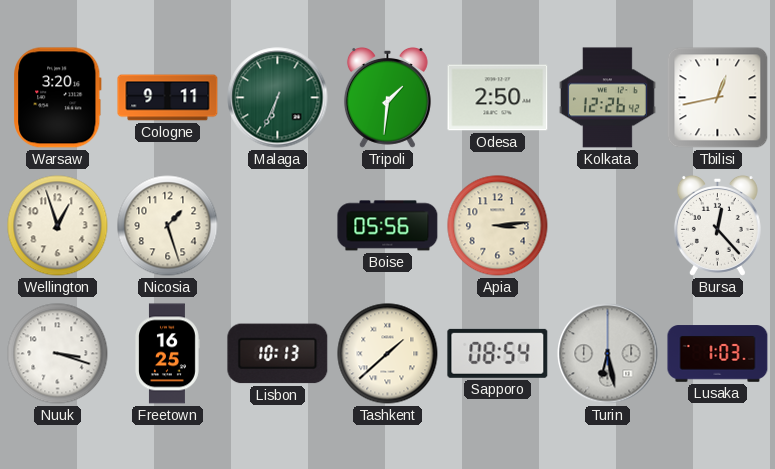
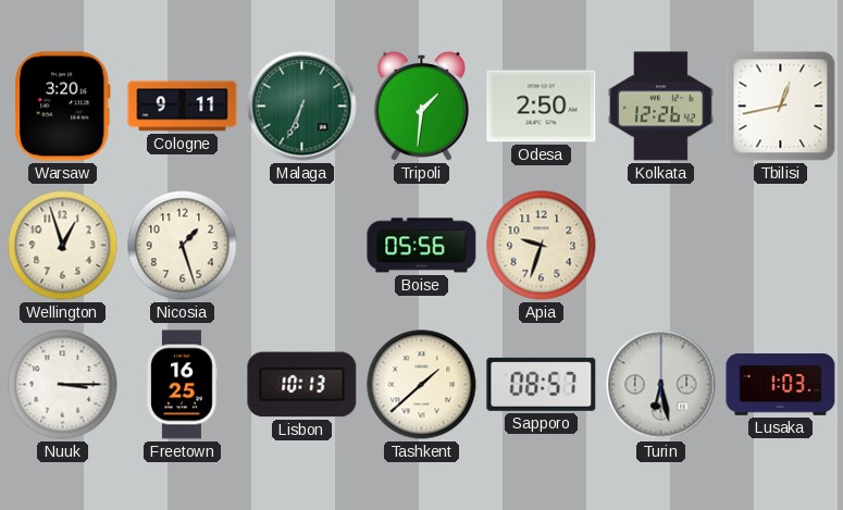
Apia: 3:14 -> 9:33 (542, 246)
Bursa: 12:23 -> none (717, 225)
Nuuk: 3:18 -> 3:15 (63, 385)
Sapporo: 08:54 -> 08:57 (542, 384)
